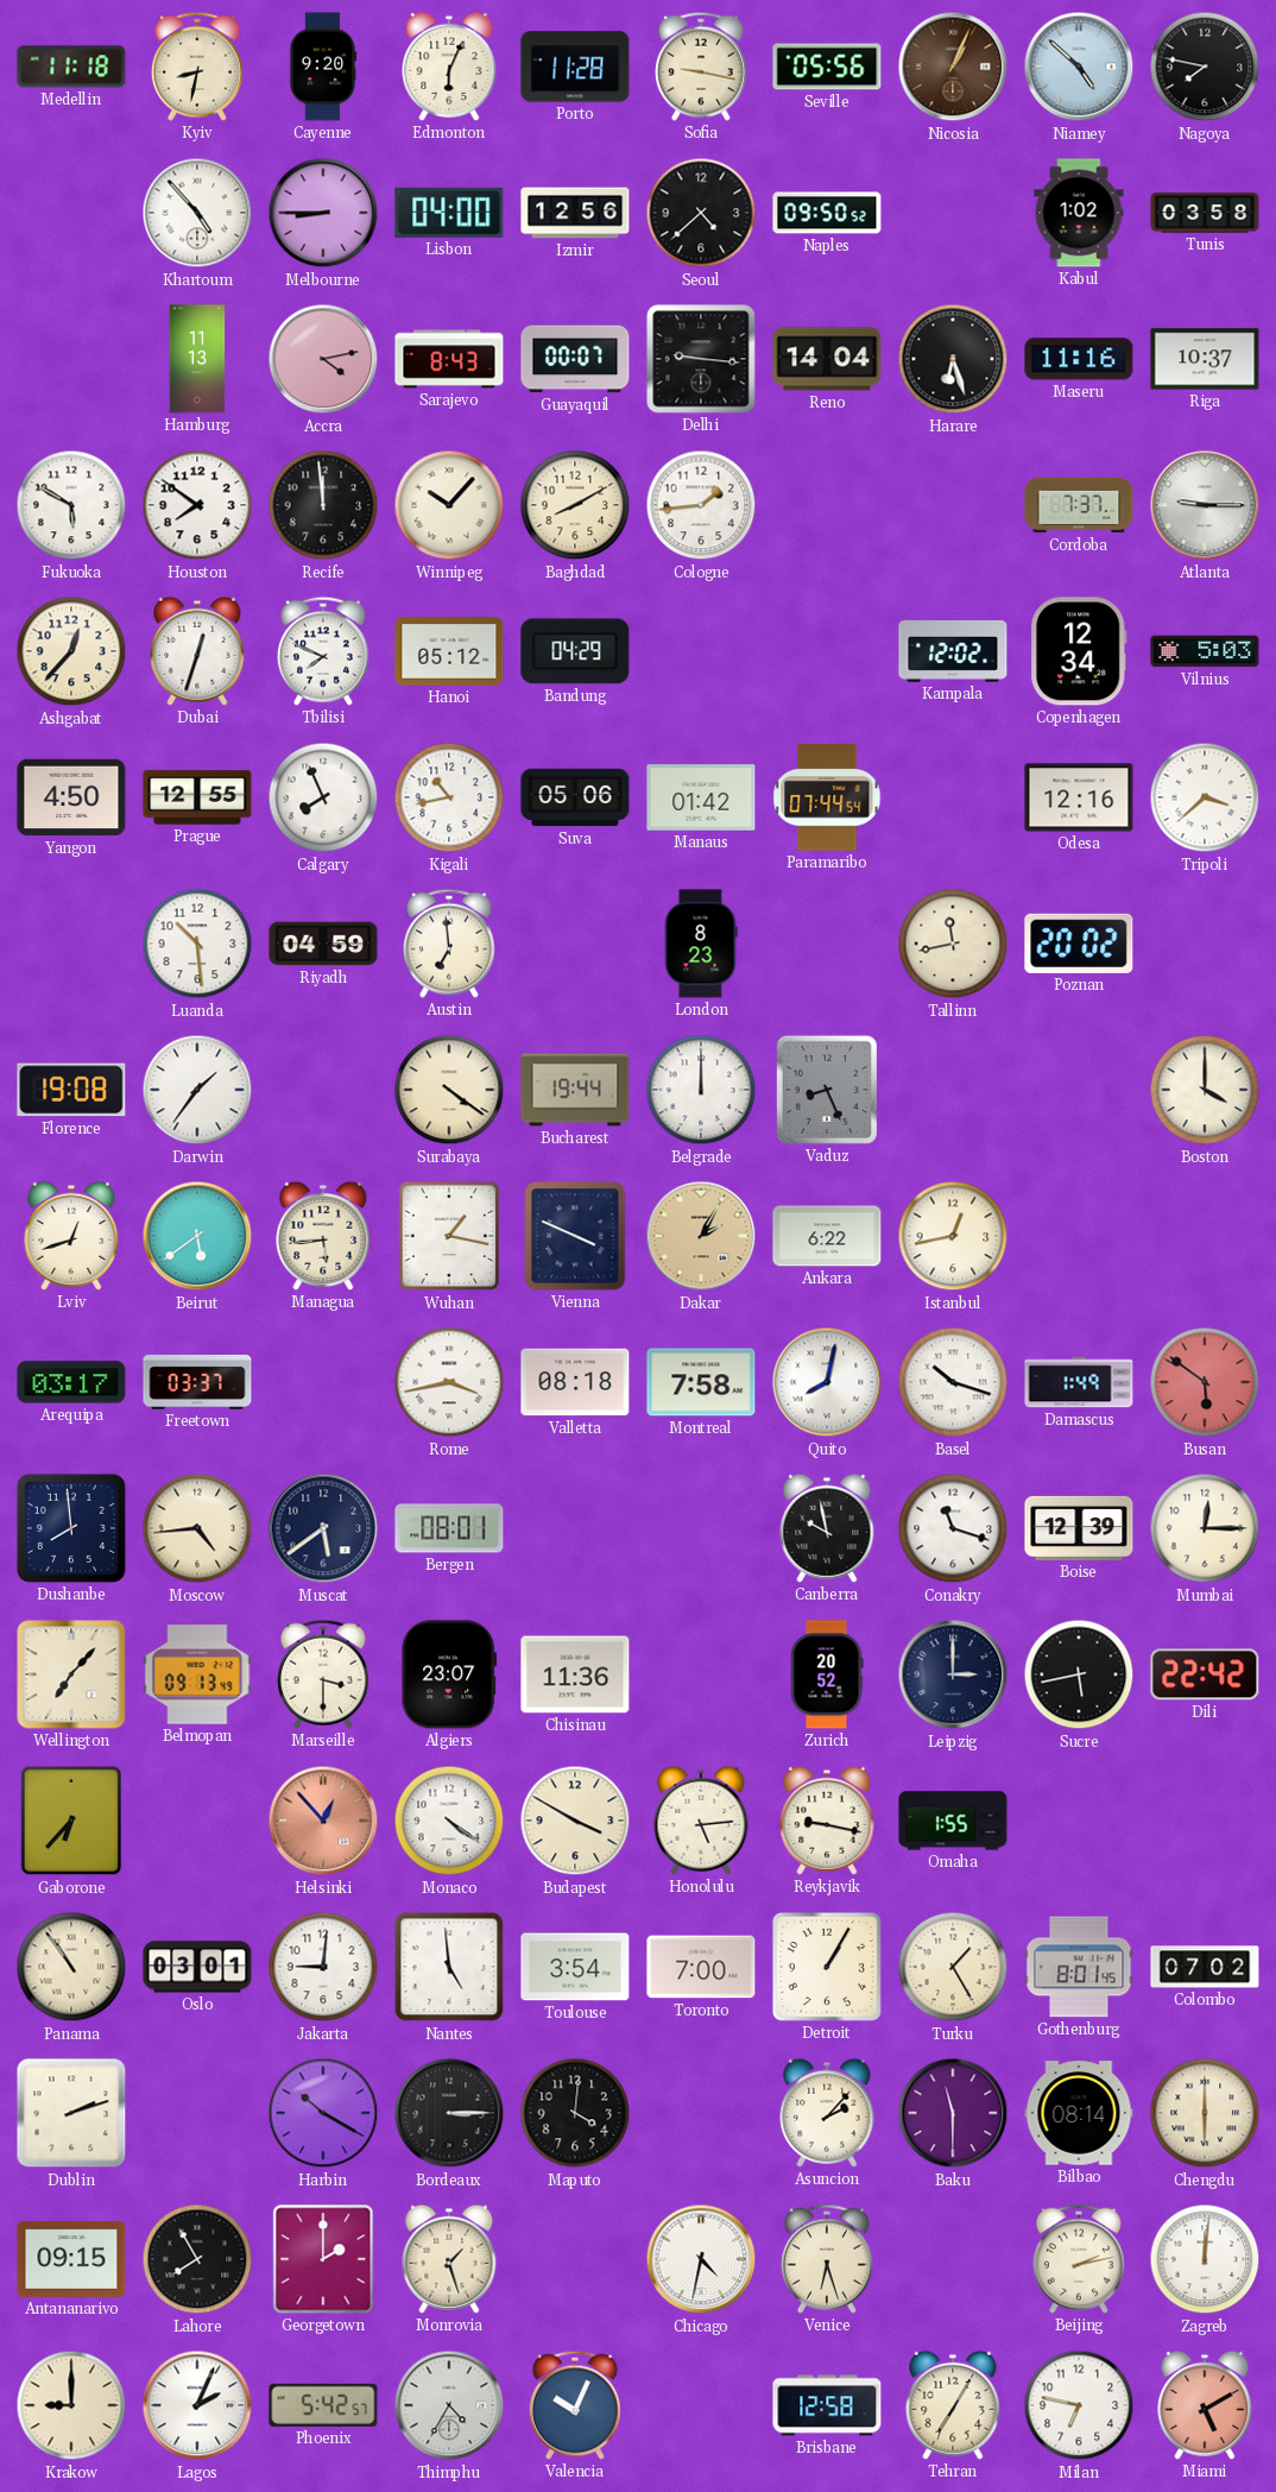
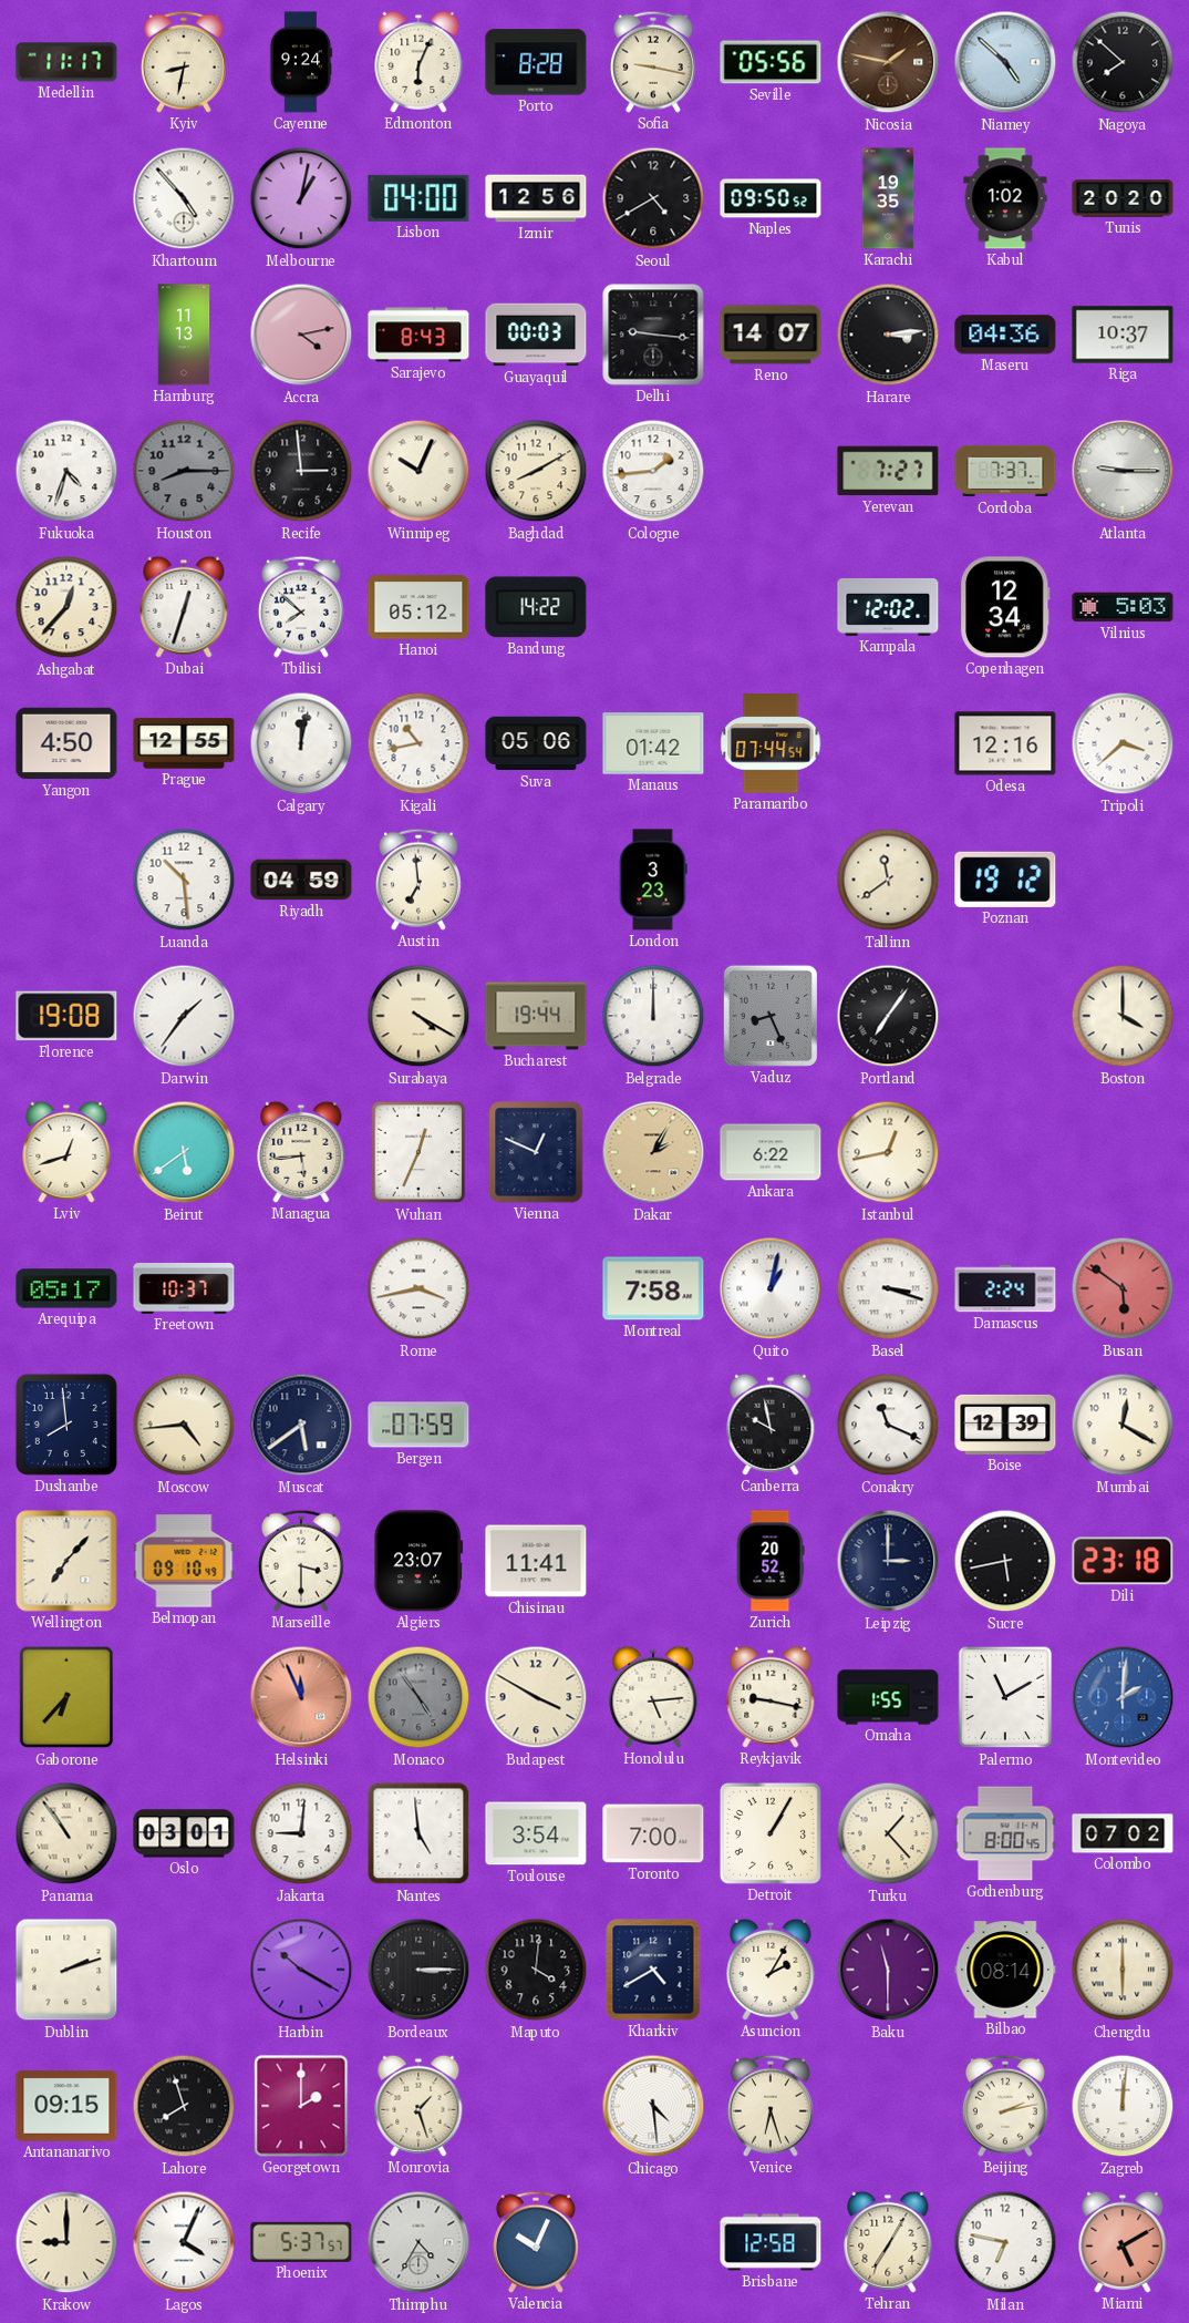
Medellin: 11:18 -> 11:17 (66, 62)
Cayenne: 9:20 -> 9:24 (301, 62)
Porto: 11:28 -> 8:28 (536, 62)
Nicosia: 1:04 -> 1:47 (888, 62)
Nagoya: 7:47 -> 7:52 (1123, 62)
Melbourne: 8:45 -> 1:02 (301, 198)
Seoul: 4:38 -> 4:40 (653, 198)
Karachi: none -> 19:35 (888, 198)
Tunis: 03:58 -> 20:20 (1123, 198)
Guayaquil: 00:07 -> 00:03 (536, 335)
Reno: 14:04 -> 14:07 (771, 335)
Harare: 6:27 -> 3:14 (888, 335)
Maseru: 11:16 -> 04:36 (1005, 335)
Fukuoka: 5:50 -> 4:33 (66, 471)
Houston: 7:51 -> 8:15 (184, 471)
Houston dial: white -> grey (184, 471)
Recife: 11:59 -> 2:59 (301, 471)
Winnipeg: 10:07 -> 10:04 (418, 471)
Yerevan: none -> 7:27 (888, 471)
Tbilisi: 7:49 -> 7:52 (301, 607)
Bandung: 04:29 -> 14:22 (536, 607)
Calgary: 7:56 -> 12:02 (301, 743)
London: 8:23 -> 3:23 (653, 880)
Tallinn: 11:43 -> 11:39 (888, 880)
Poznan: 20:02 -> 19:12 (1005, 880)
Surabaya: 4:21 -> 4:20 (418, 1016)
Portland: none -> 7:06 (888, 1016)
Wuhan: 1:17 -> 12:34 (418, 1152)
Vienna: 3:49 -> 12:49 (536, 1152)
Arequipa: 03:17 -> 05:17 (66, 1288)
Freetown: 03:37 -> 10:37 (184, 1288)
Valletta: 08:18 -> none (575, 1382)
Quito: 8:02 -> 1:02 (771, 1288)
Basel: 10:18 -> 3:18 (888, 1288)
Damascus: 1:49 -> 2:24 (1005, 1288)
Bergen: 08:01 -> 07:59 (418, 1425)
Conakry: 11:18 -> 11:19 (888, 1425)
Mumbai: 12:15 -> 12:20 (1123, 1425)
Belmopan: 09:13 -> 09:10 (184, 1561)
Chisinau: 11:36 -> 11:41 (536, 1561)
Dili: 22:42 -> 23:18 (1123, 1561)
Helsinki: 12:53 -> 11:56 (301, 1697)
Monaco: 4:21 -> 4:54 (418, 1697)
Monaco dial: white -> grey (418, 1697)
Palermo: none -> 11:10 (1005, 1697)
Montevideo: none -> 2:01 (1123, 1697)
Turku: 1:25 -> 1:23 (888, 1833)
Gothenburg: 8:01 -> 8:00 (1005, 1833)
Kharkiv: none -> 4:40 (653, 1970)
Asuncion: 2:07 -> 2:05 (771, 1970)
Lahore: 7:55 -> 7:57 (184, 2106)
Chicago: 4:32 -> 4:29 (653, 2106)
Lagos: 2:04 -> 4:04 (184, 2242)
Phoenix: 5:42 -> 5:37 (301, 2242)
